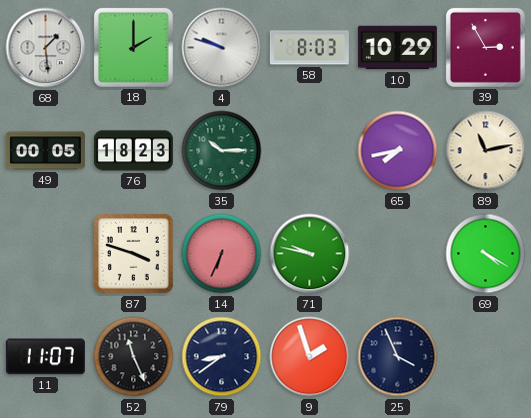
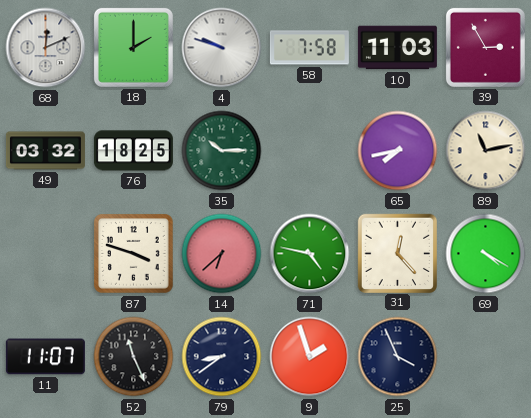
68: 1:29 -> 12:11 (46, 48)
58: 8:03 -> 7:58 (309, 48)
10: 10:29 -> 11:03 (397, 48)
49: 00:05 -> 03:32 (45, 151)
76: 18:23 -> 18:25 (133, 151)
14: 6:34 -> 6:38 (222, 254)
71: 9:47 -> 4:47 (310, 254)
31: none -> 12:23 (397, 253)
